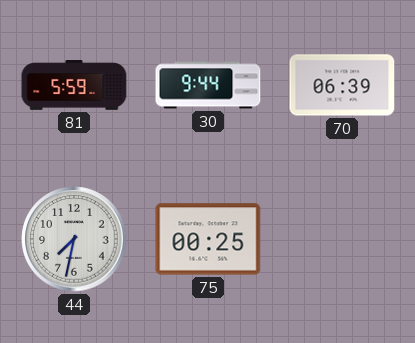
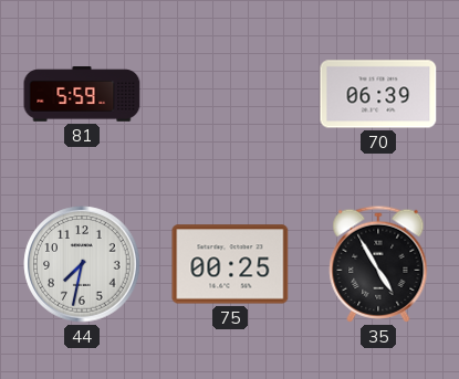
30: 9:44 -> none (208, 85)
35: none -> 4:55 (378, 264)
